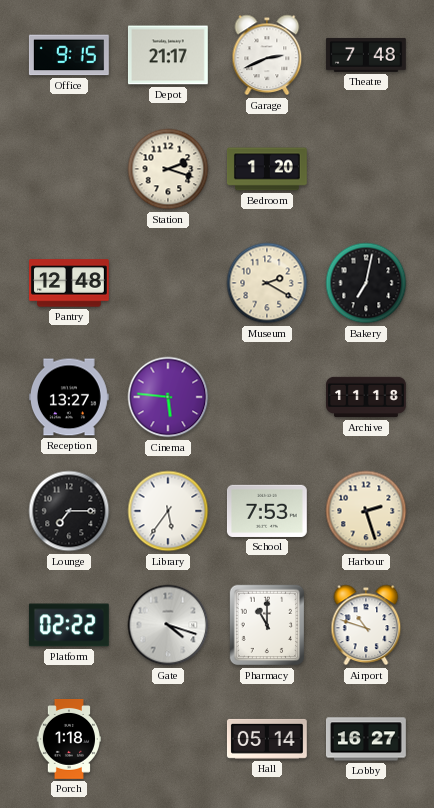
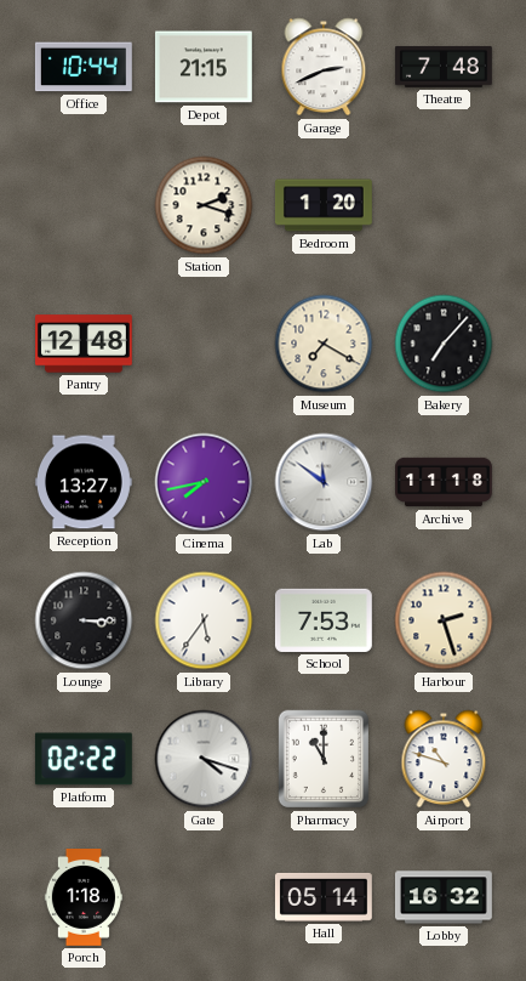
Office: 9:15 -> 10:44 (84, 67)
Depot: 21:17 -> 21:15 (204, 67)
Museum: 2:20 -> 7:20 (324, 344)
Bakery: 7:02 -> 7:07 (444, 344)
Cinema: 5:46 -> 7:43 (204, 482)
Lab: none -> 11:51 (324, 482)
Lounge: 7:15 -> 3:15 (84, 620)
Lobby: 16:27 -> 16:32 (445, 897)
